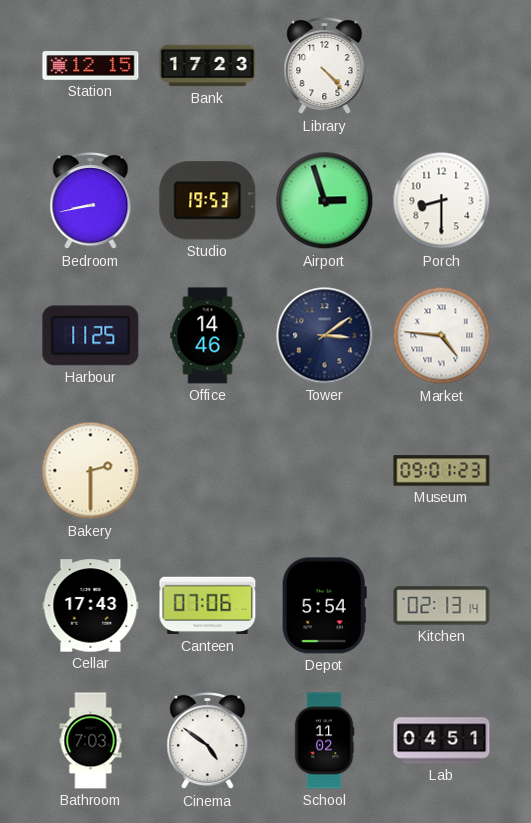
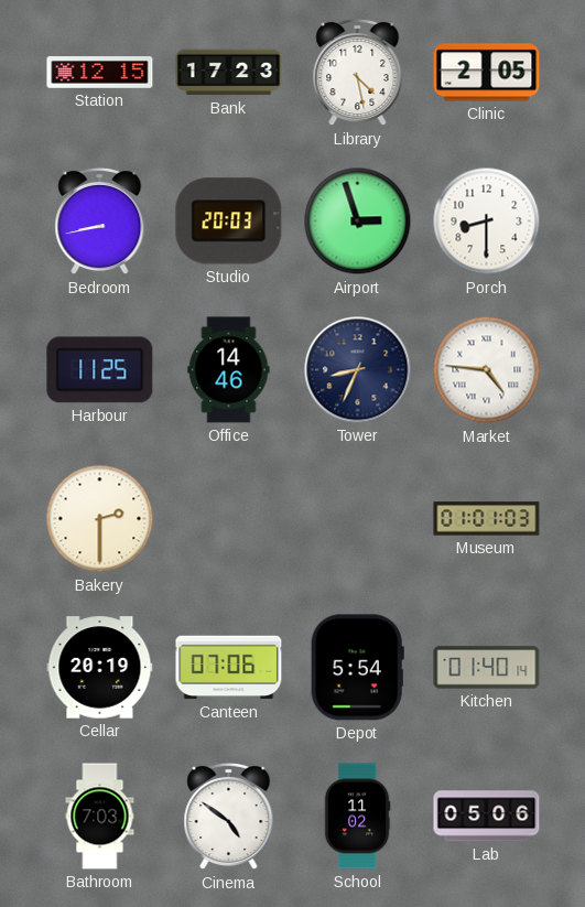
Library: 4:23 -> 4:28 (358, 73)
Clinic: none -> 2:05 (487, 73)
Studio: 19:53 -> 20:03 (229, 222)
Tower: 3:09 -> 8:34 (358, 370)
Museum: 09:01 -> 01:01 (487, 519)
Cellar: 17:43 -> 20:19 (100, 668)
Kitchen: 02:13 -> 01:40 (487, 668)
Lab: 04:51 -> 05:06 (487, 817)
